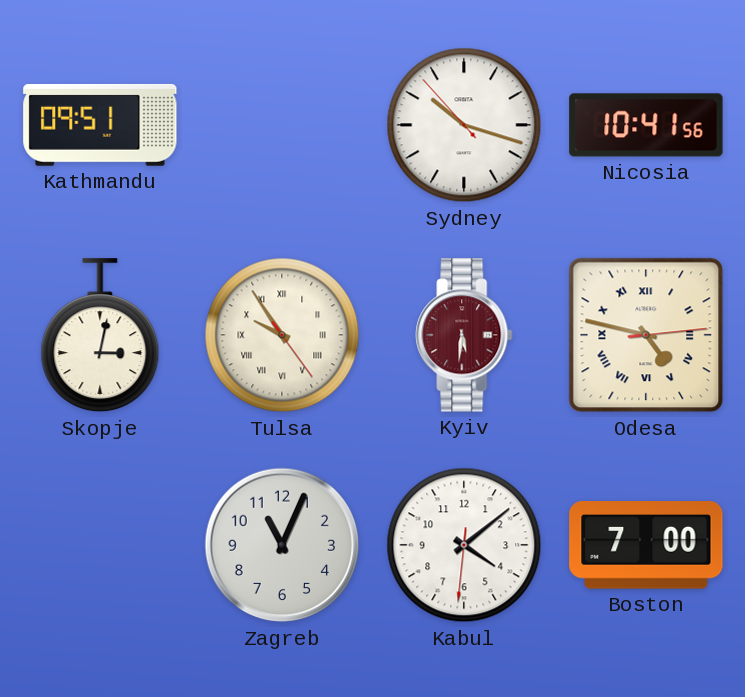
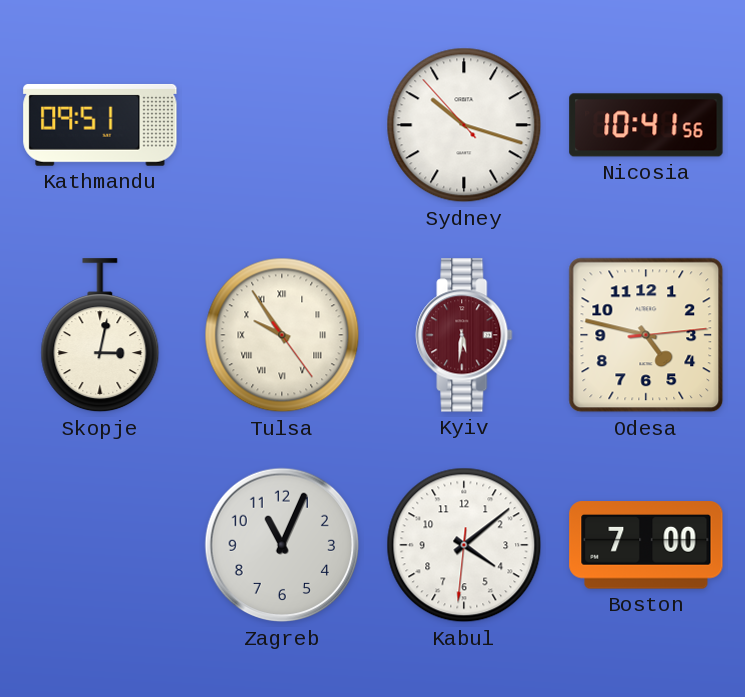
Odesa numerals: Roman -> Arabic (646, 335)
